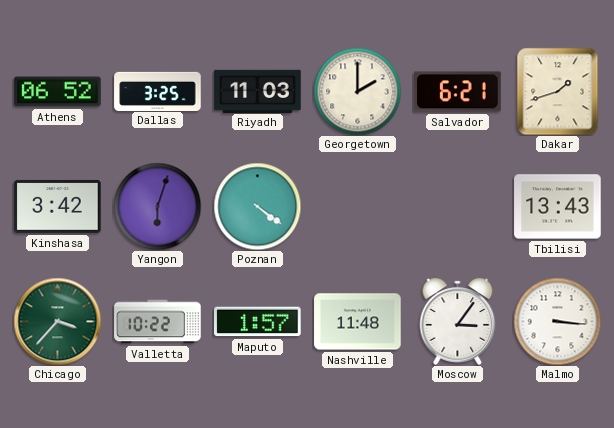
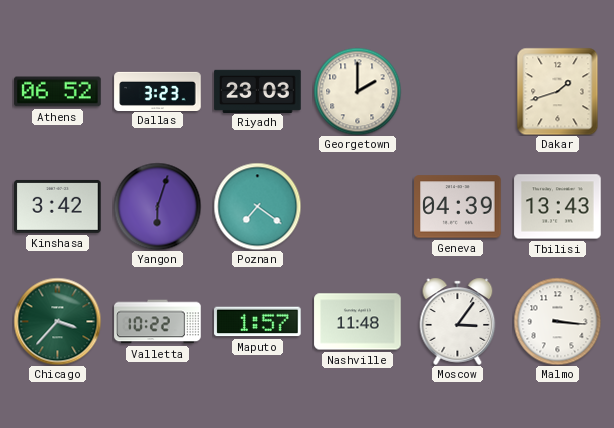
Dallas: 3:25 -> 3:23 (158, 91)
Riyadh: 11:03 -> 23:03 (258, 91)
Salvador: 6:21 -> none (458, 92)
Poznan: 4:21 -> 7:21 (257, 206)
Geneva: none -> 04:39 (458, 207)
